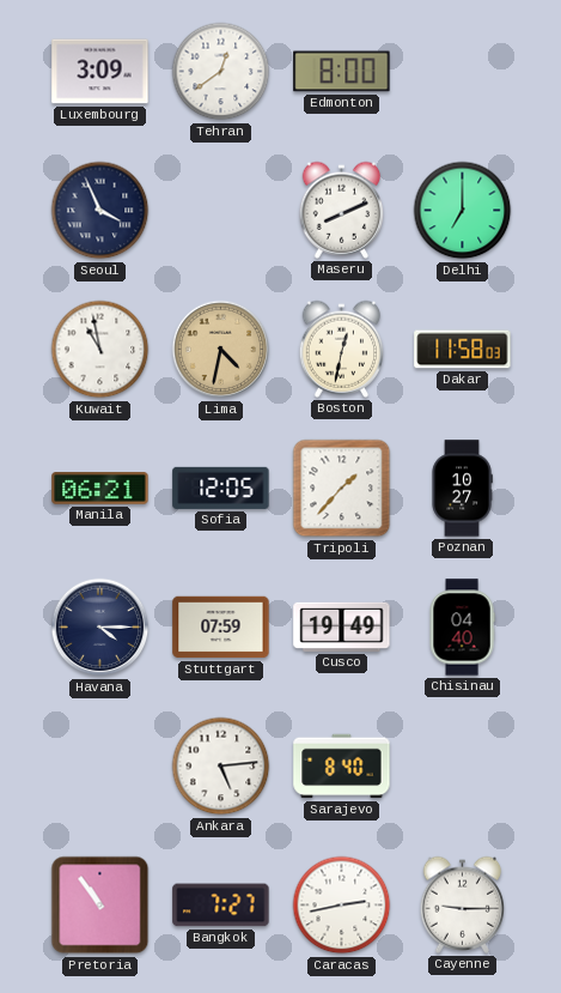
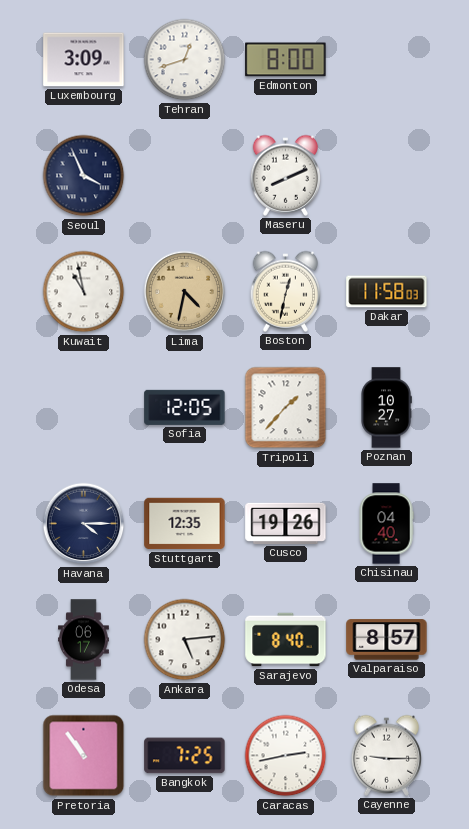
Tehran: 12:39 -> 12:42 (185, 60)
Delhi: 7:00 -> none (463, 211)
Manila: 06:21 -> none (100, 489)
Stuttgart: 07:59 -> 12:35 (185, 524)
Cusco: 19:49 -> 19:26 (286, 523)
Odesa: none -> 06:17 (84, 640)
Valparaiso: none -> 8:57 (387, 640)
Bangkok: 7:27 -> 7:25 (185, 756)
